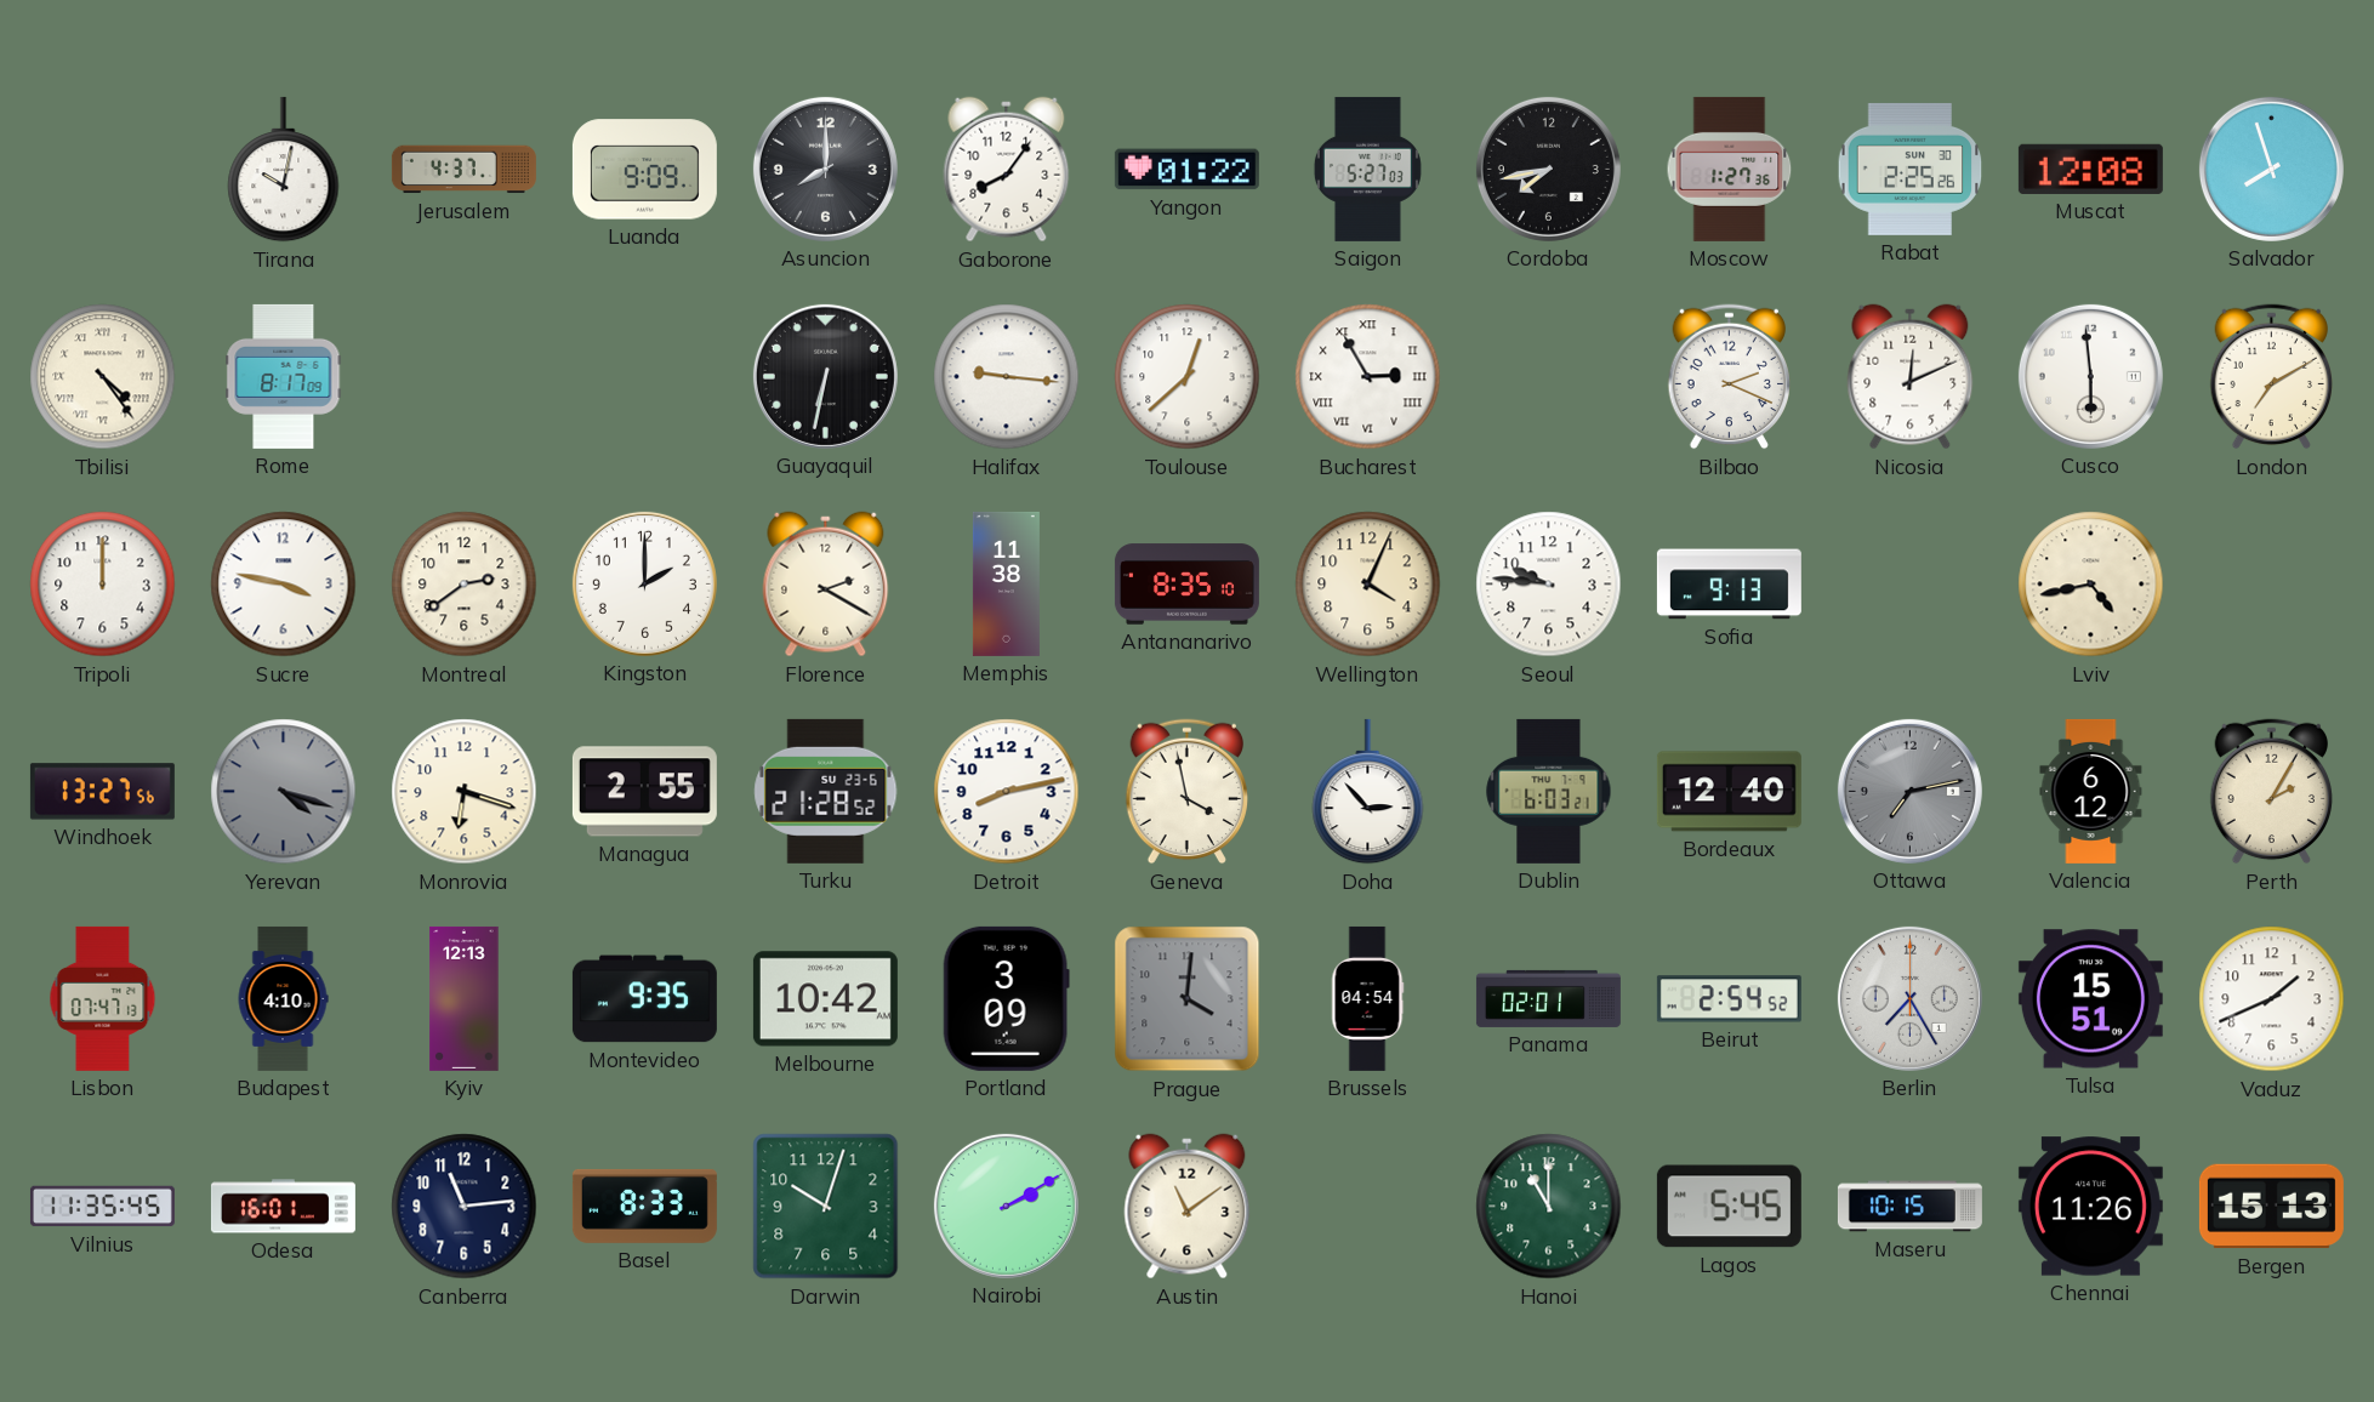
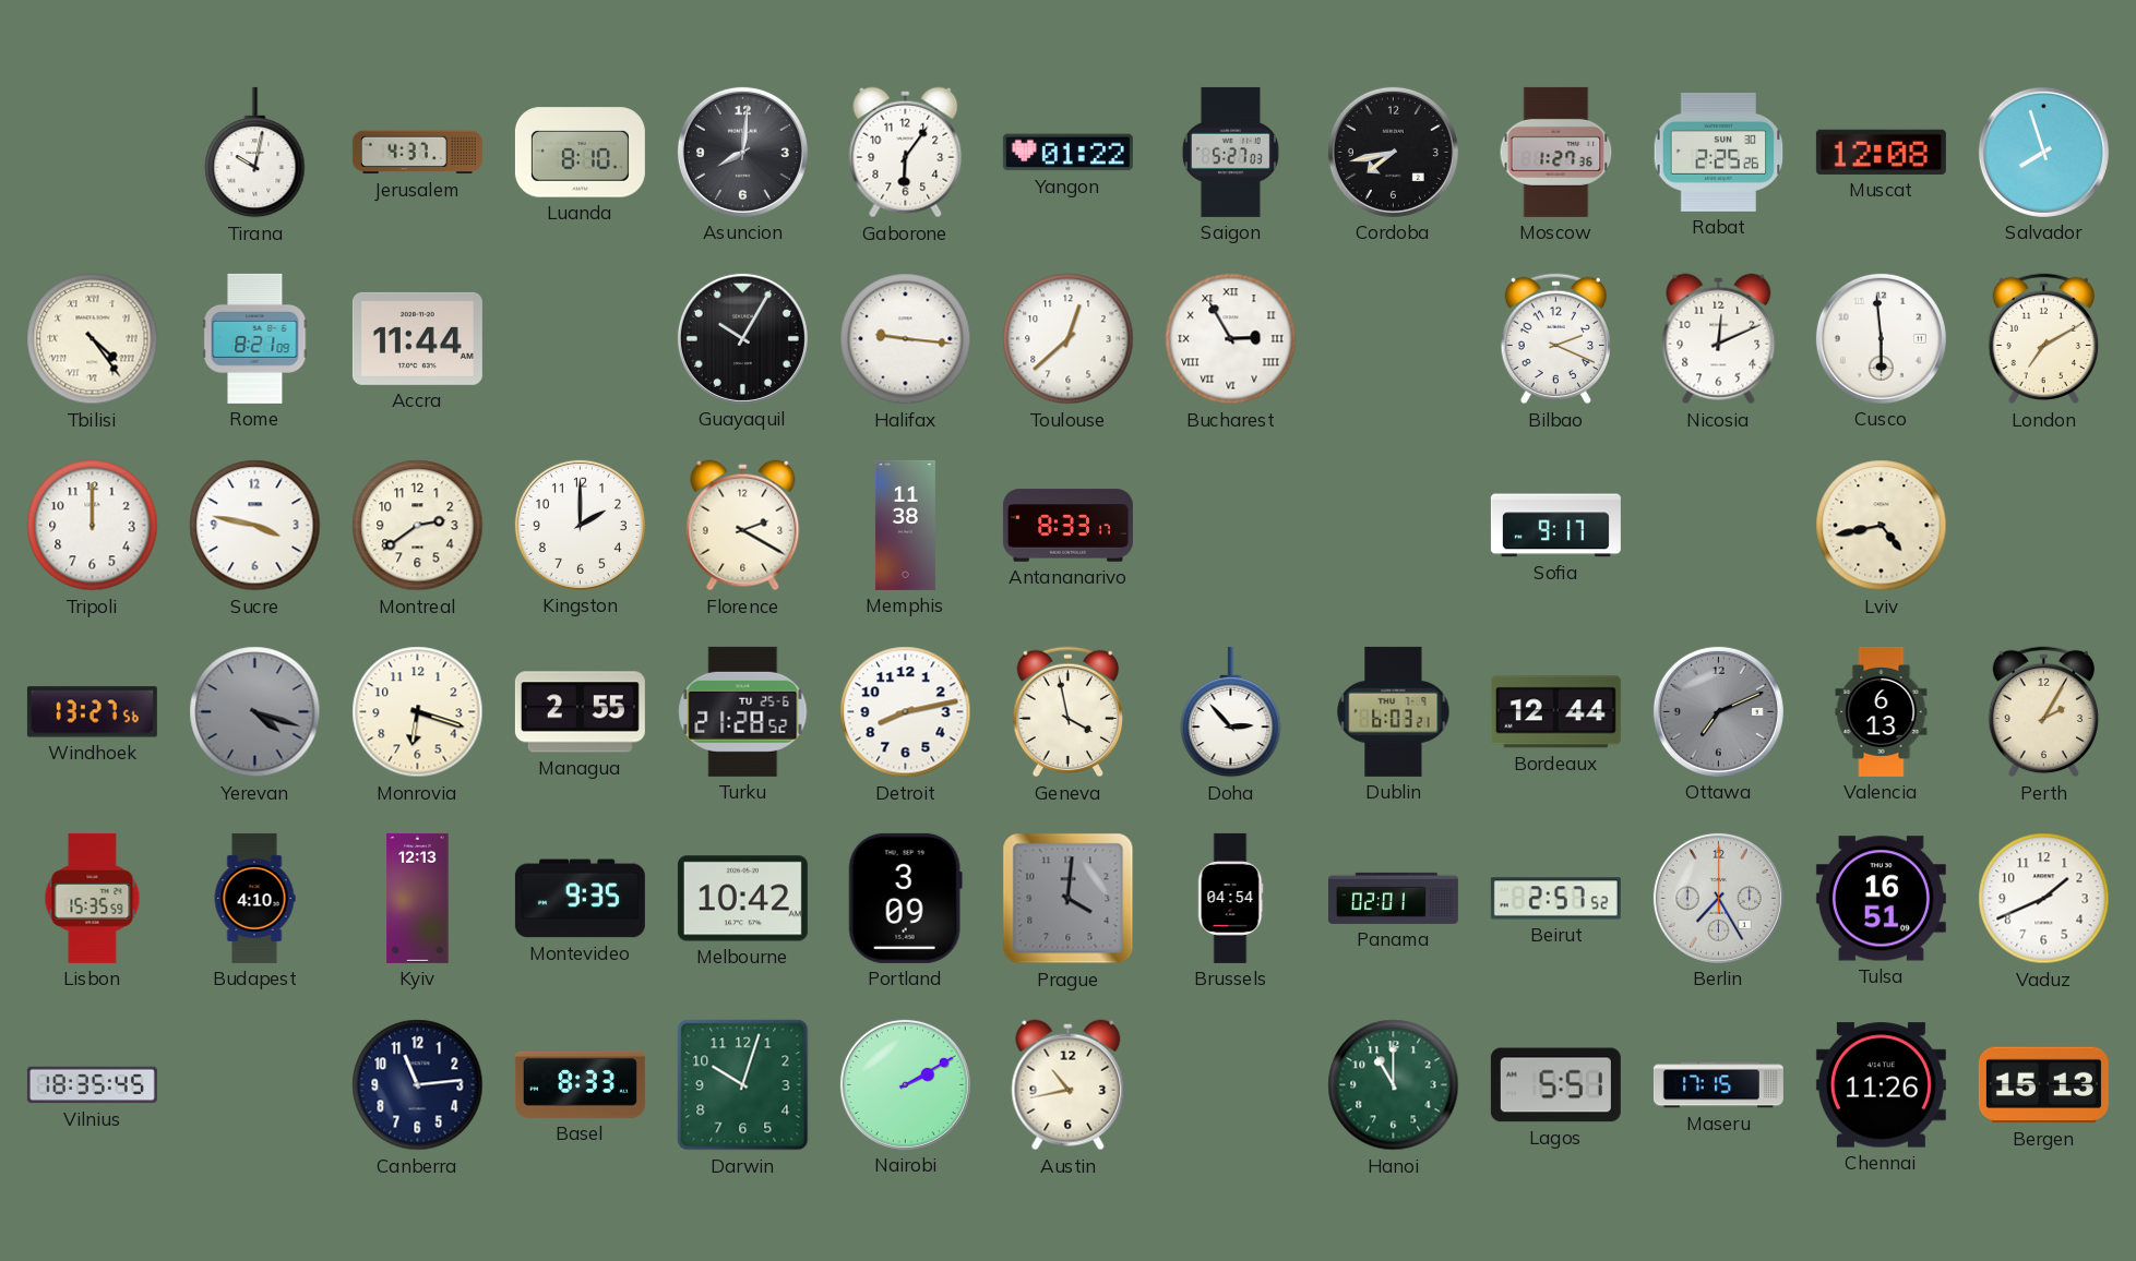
Luanda: 9:09 -> 8:10 (580, 153)
Asuncion: 8:00 -> 8:01 (742, 152)
Gaborone: 8:06 -> 6:06 (906, 153)
Rome: 8:17 -> 8:21 (255, 338)
Accra: none -> 11:44 (417, 338)
Guayaquil: 6:32 -> 10:05 (742, 338)
Antananarivo: 8:35 -> 8:33 (1067, 526)
Wellington: 4:04 -> none (1368, 585)
Seoul: 9:46 -> none (1549, 585)
Sofia: 9:13 -> 9:17 (1555, 526)
Turku date: SU 23-6 -> TU 25-6 (743, 711)
Bordeaux: 12:40 -> 12:44 (1555, 712)
Ottawa: 7:13 -> 7:11 (1718, 711)
Valencia: 6:12 -> 6:13 (1882, 711)
Lisbon: 07:47 -> 15:35 (93, 898)
Beirut: 2:54 -> 2:57 (1555, 899)
Tulsa: 15:51 -> 16:51 (1881, 899)
Vilnius: 11:35 -> 18:35 (92, 1085)
Odesa: 16:01 -> none (283, 1207)
Austin: 11:09 -> 10:43 (1069, 1085)
Lagos: 5:45 -> 5:51 (1555, 1085)
Maseru: 10:15 -> 17:15 (1718, 1085)
